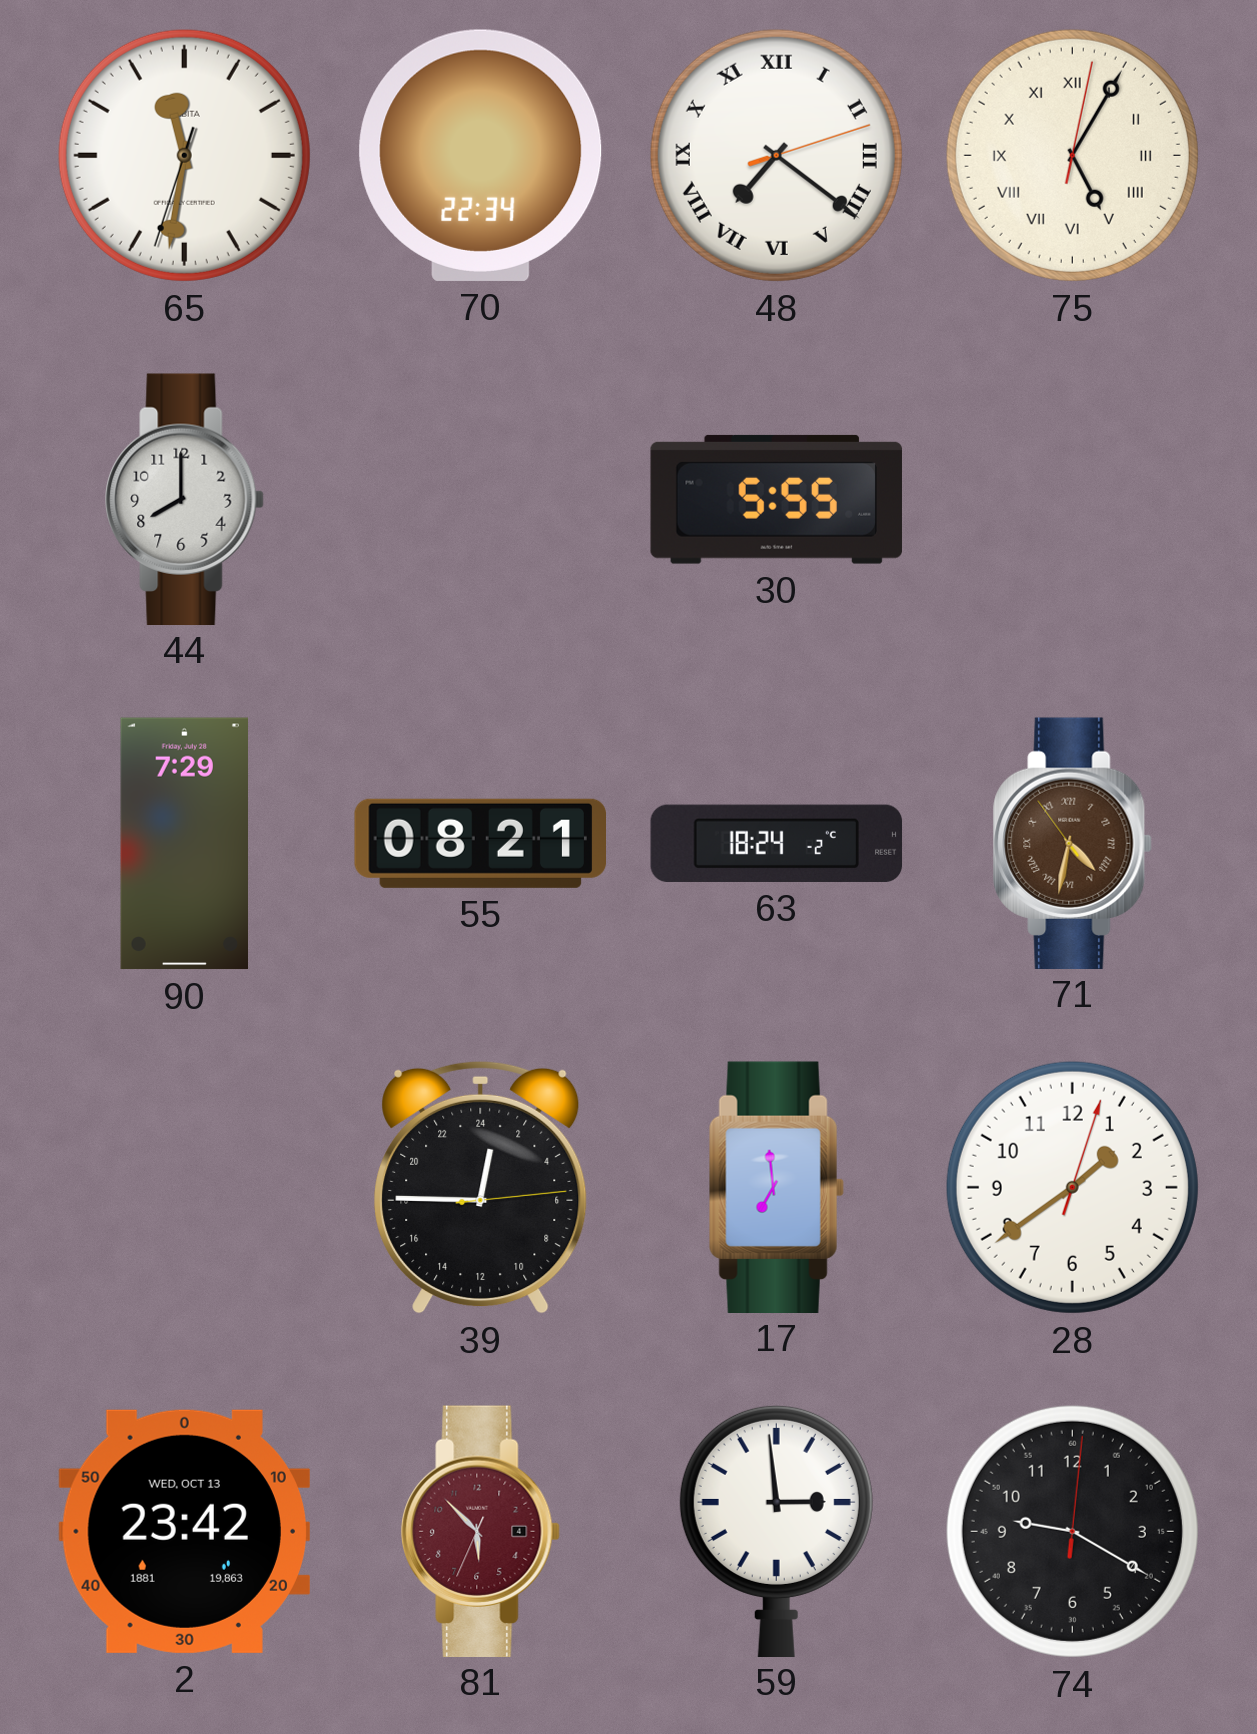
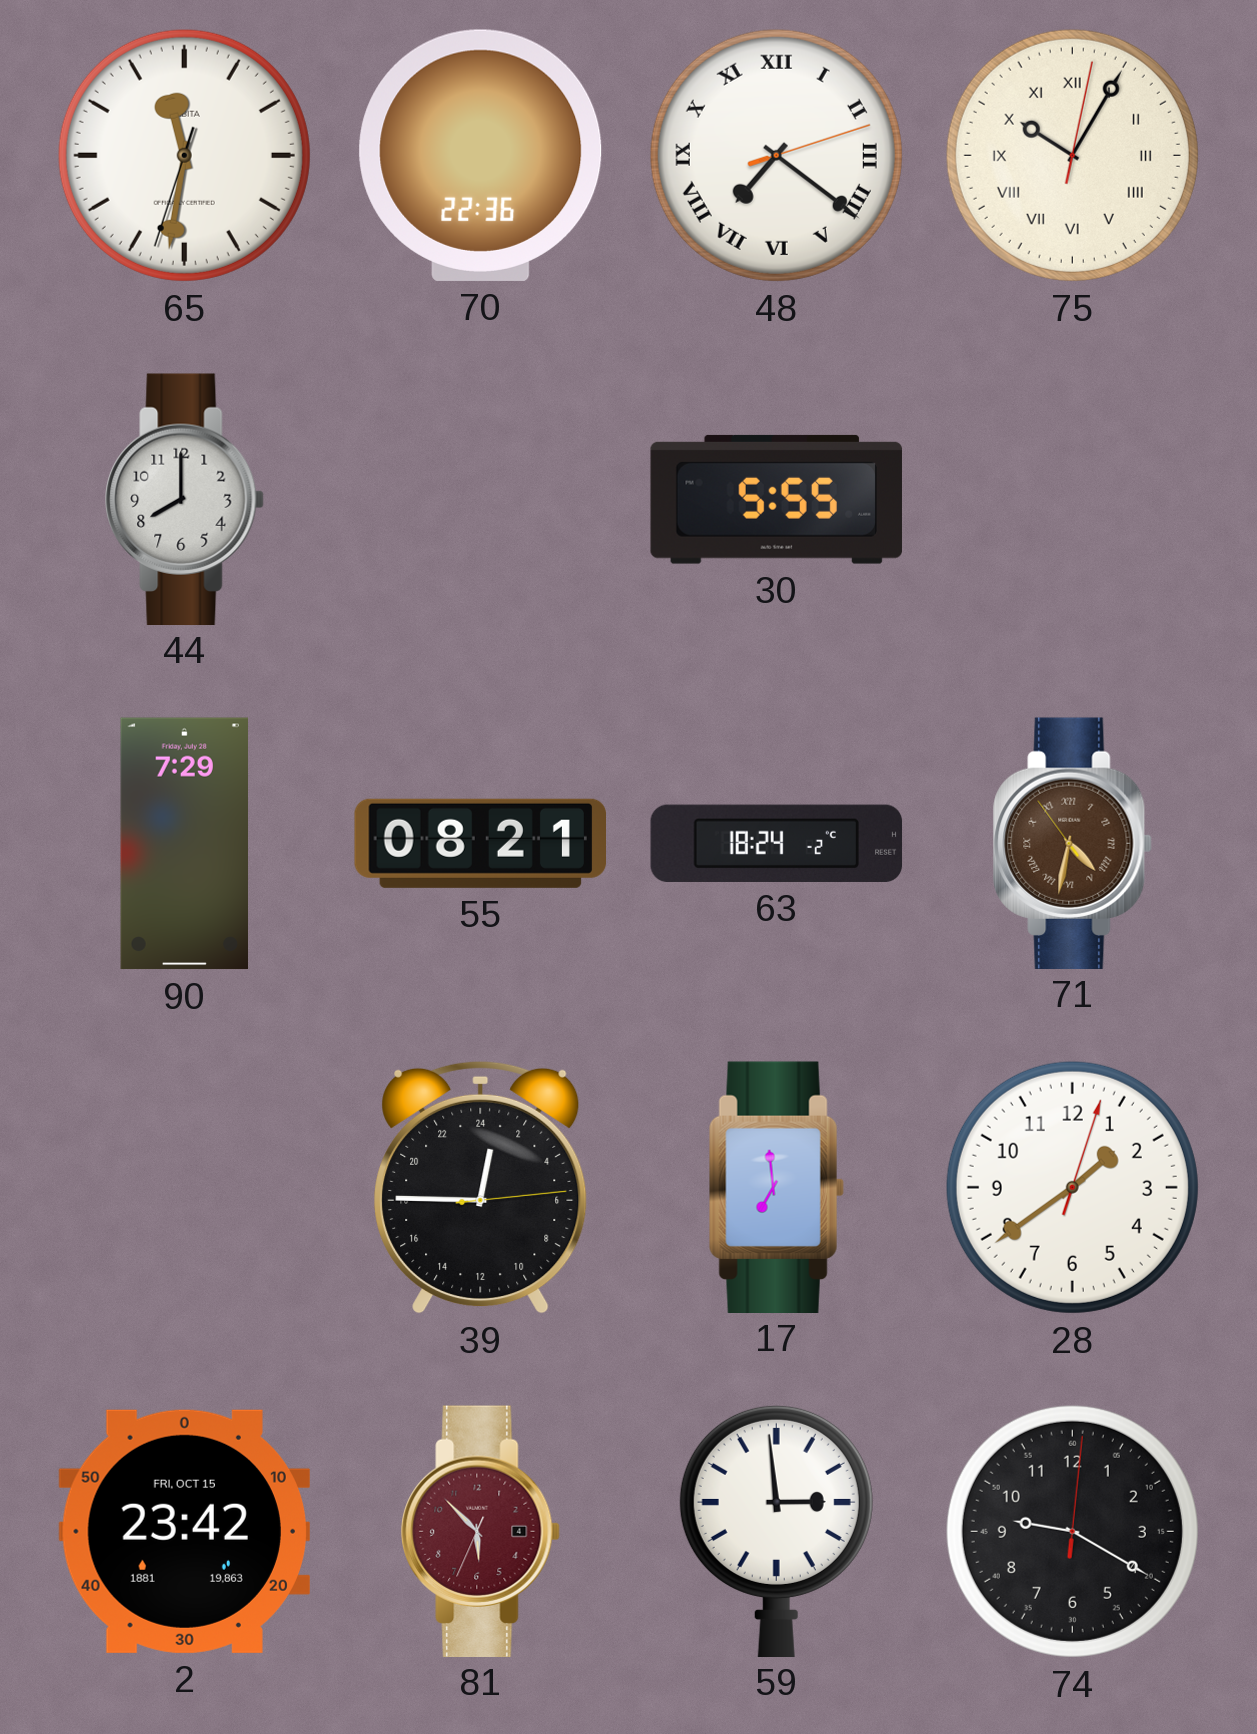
70: 22:34 -> 22:36 (481, 155)
75: 5:05 -> 10:05 (1072, 155)
2 date: WED, OCT 13 -> FRI, OCT 15 (184, 1531)
